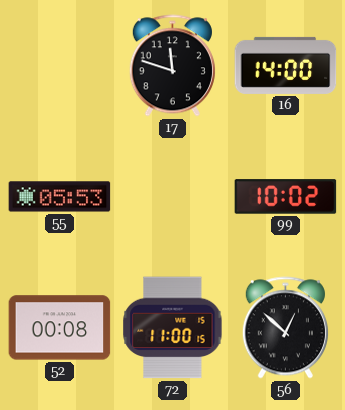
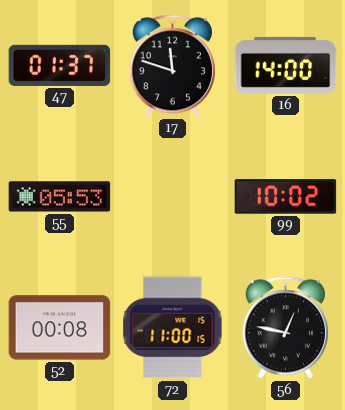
47: none -> 01:37 (60, 65)
56: 12:52 -> 12:47 (285, 328)
